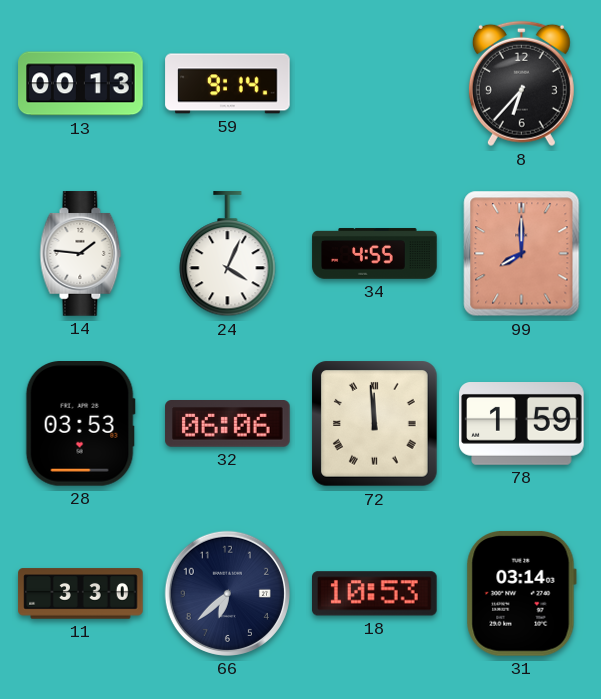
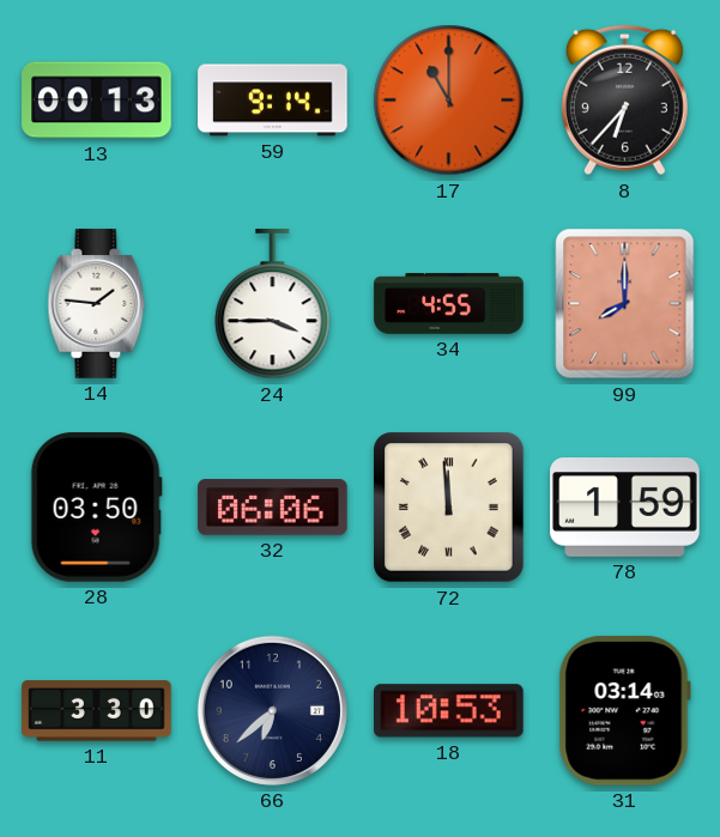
17: none -> 11:00 (449, 101)
24: 4:04 -> 3:45 (273, 304)
28: 03:53 -> 03:50 (96, 508)
